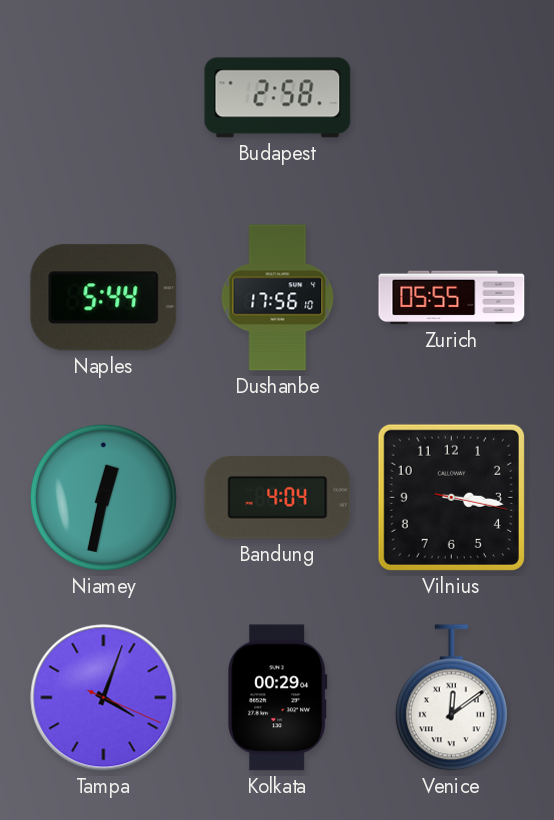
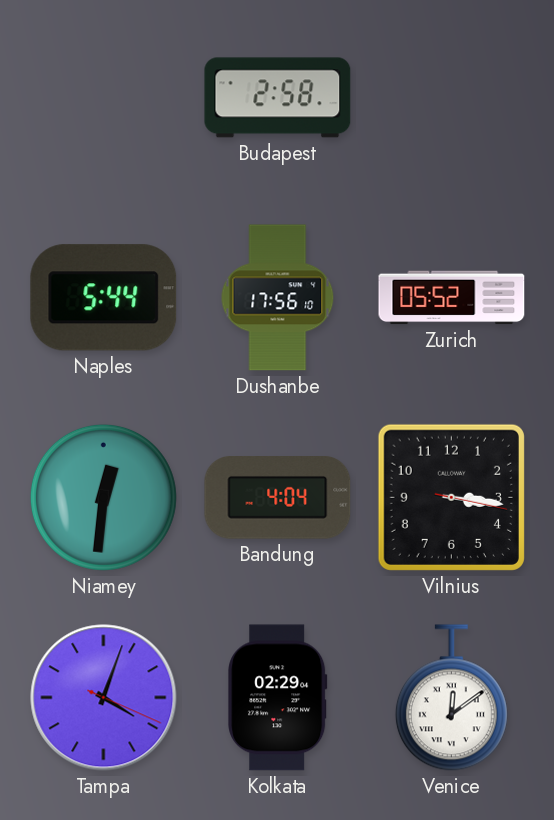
Zurich: 05:55 -> 05:52 (452, 298)
Niamey: 12:32 -> 12:31 (103, 497)
Kolkata: 00:29 -> 02:29 (278, 698)
